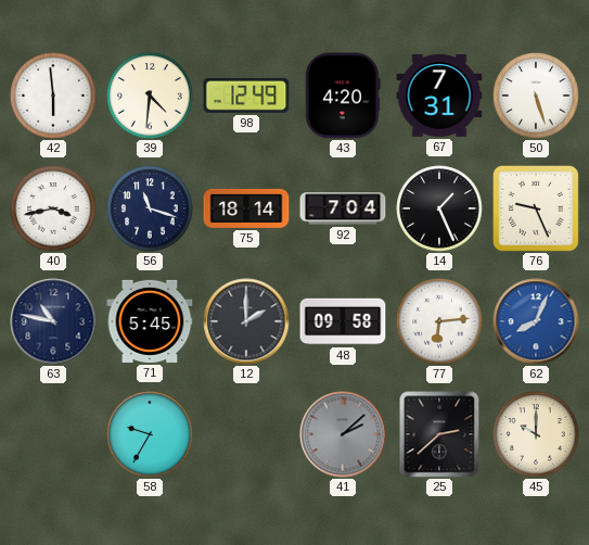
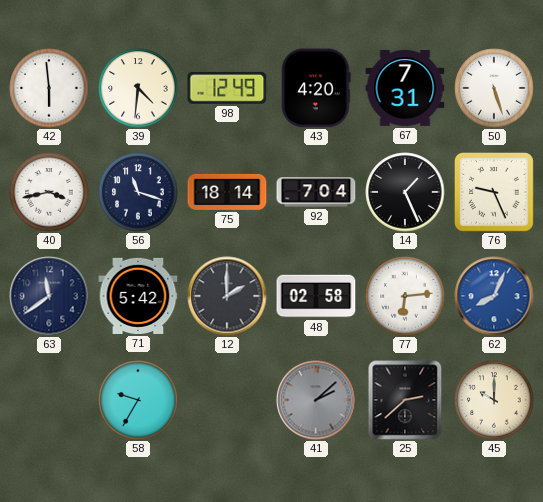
63: 10:47 -> 11:39 (49, 296)
71: 5:45 -> 5:42 (138, 296)
48: 09:58 -> 02:58 (316, 296)
